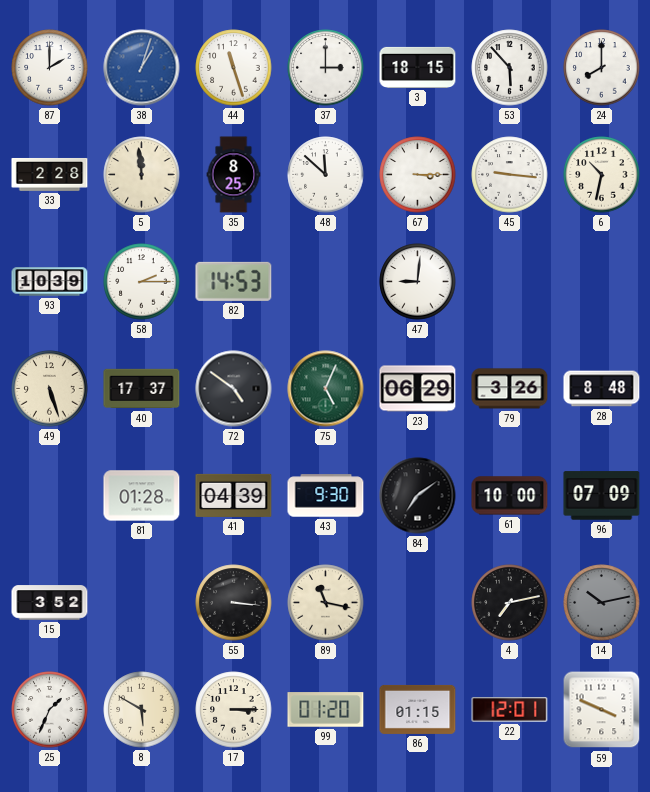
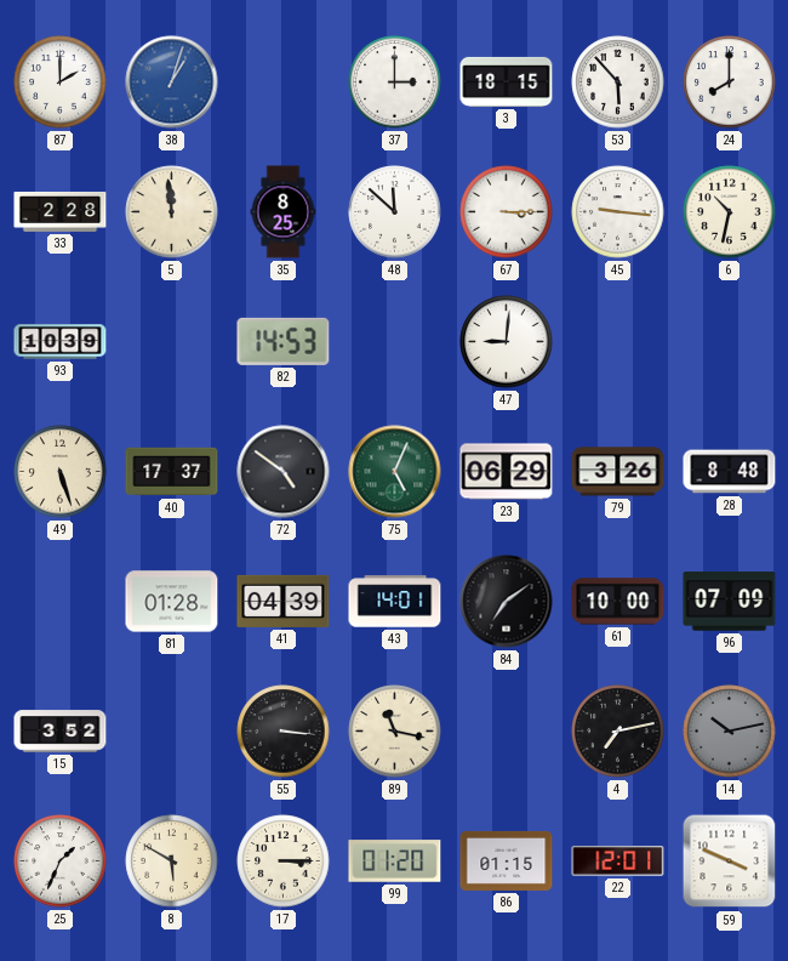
44: 11:27 -> none (234, 68)
58: 2:15 -> none (142, 282)
43: 9:30 -> 14:01 (395, 602)
